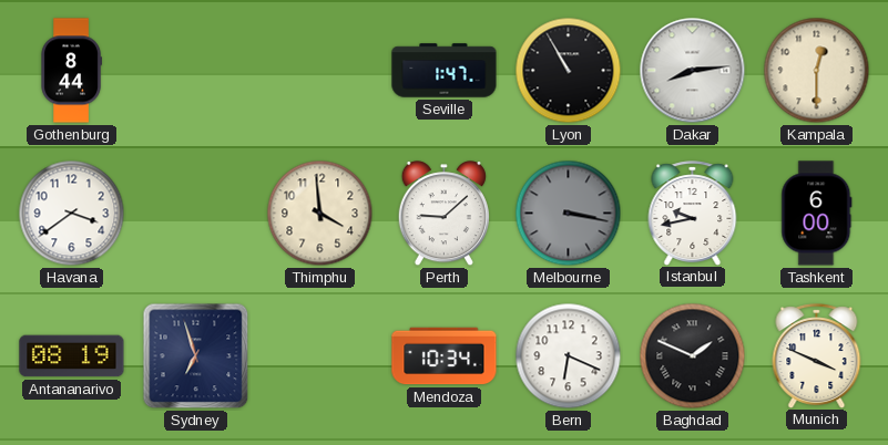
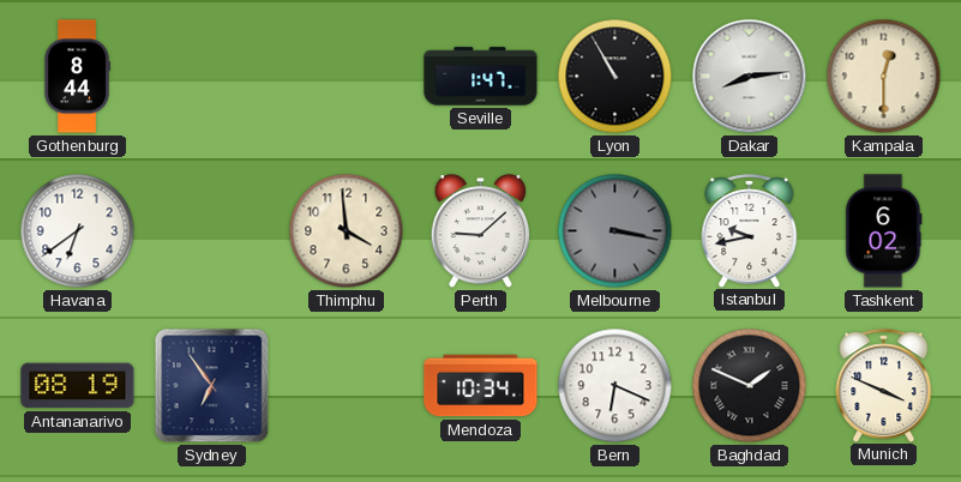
Havana: 3:39 -> 6:39 (78, 231)
Tashkent: 6:00 -> 6:02 (884, 231)
Sydney: 6:57 -> 6:54 (212, 386)
